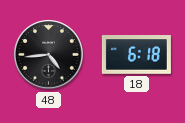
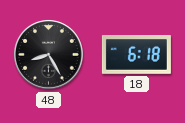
48: 4:44 -> 8:25 (49, 55)
